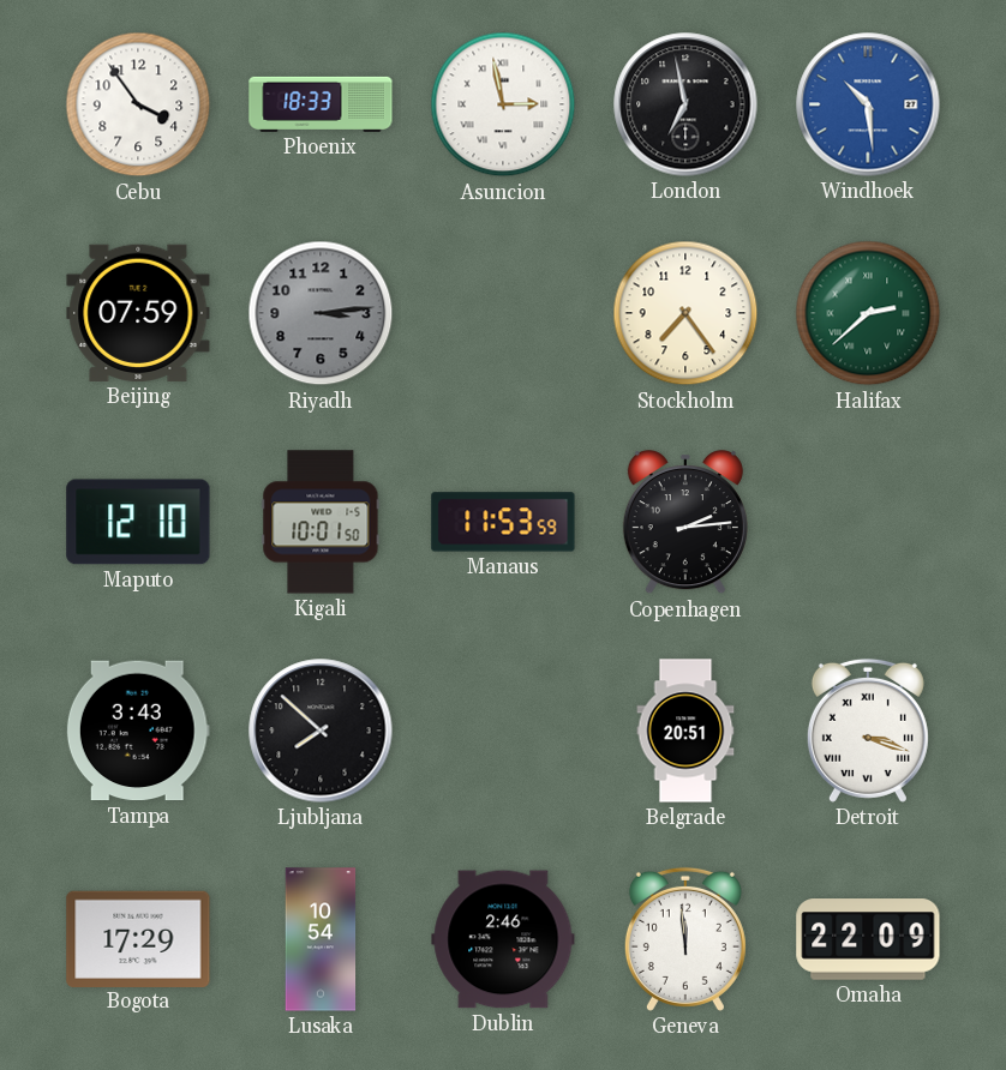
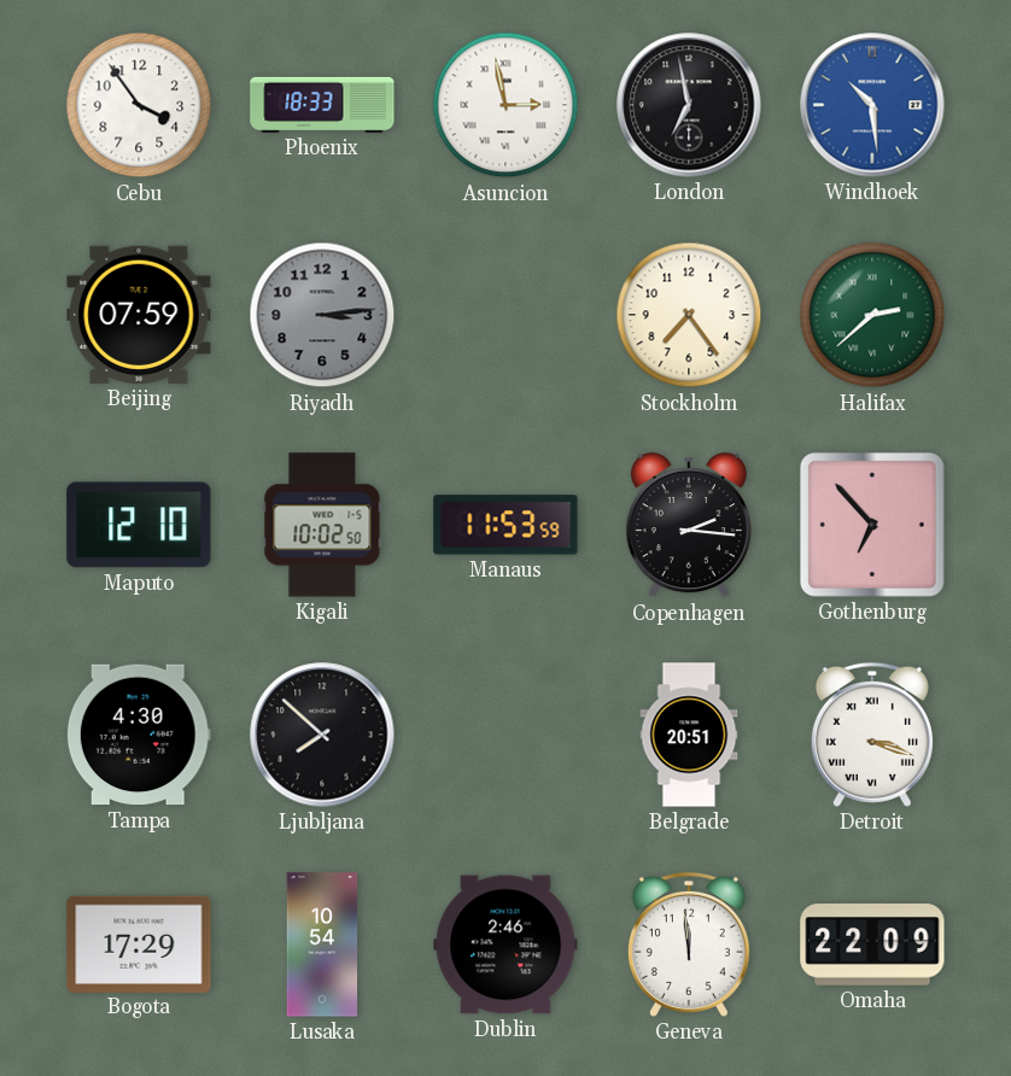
Kigali: 10:01 -> 10:02 (322, 525)
Copenhagen: 2:14 -> 2:16 (689, 526)
Gothenburg: none -> 6:53 (873, 526)
Tampa: 3:43 -> 4:30 (139, 735)
